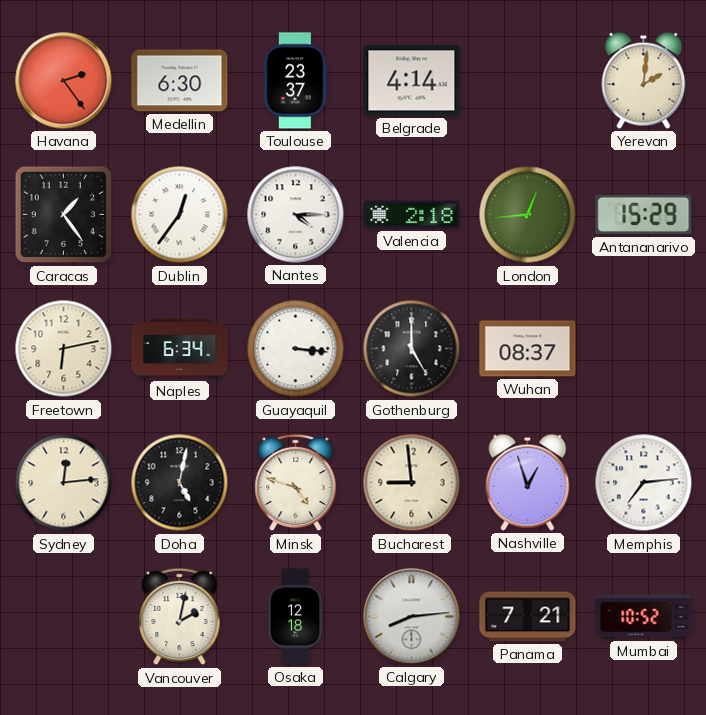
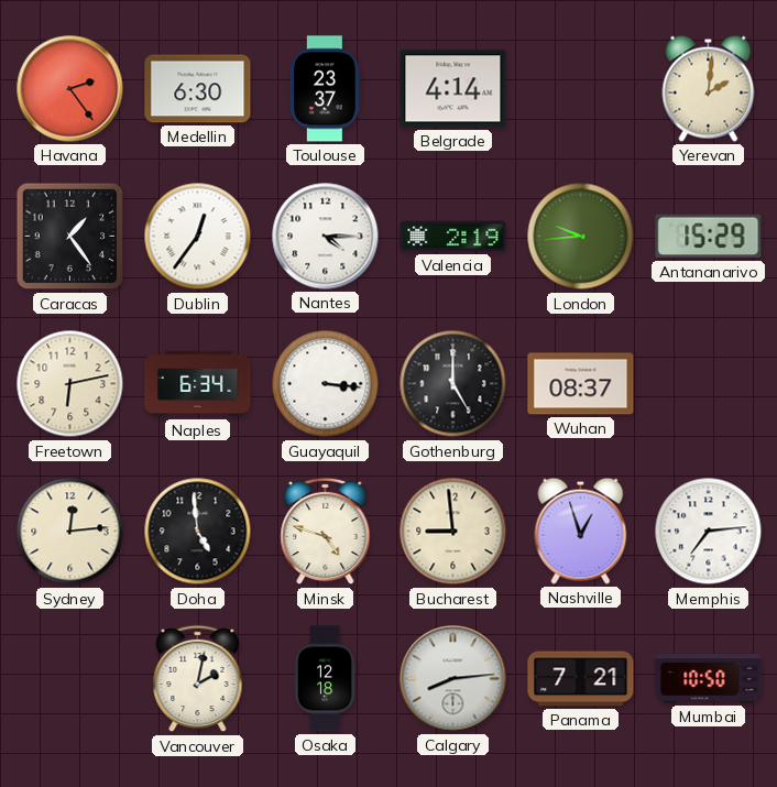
Valencia: 2:18 -> 2:19 (453, 237)
London: 12:44 -> 9:44 (581, 237)
Doha: 5:02 -> 4:59 (198, 532)
Mumbai: 10:52 -> 10:50 (709, 679)
